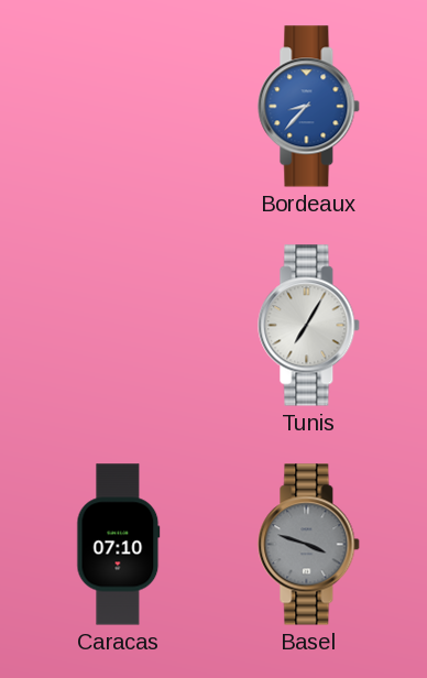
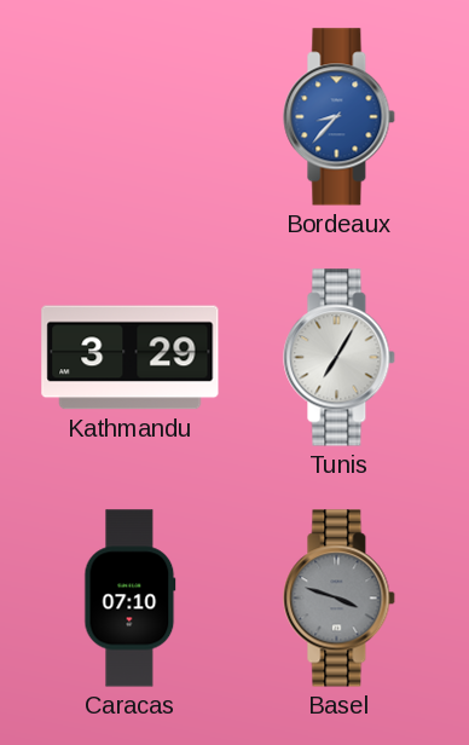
Kathmandu: none -> 3:29 (131, 358)
